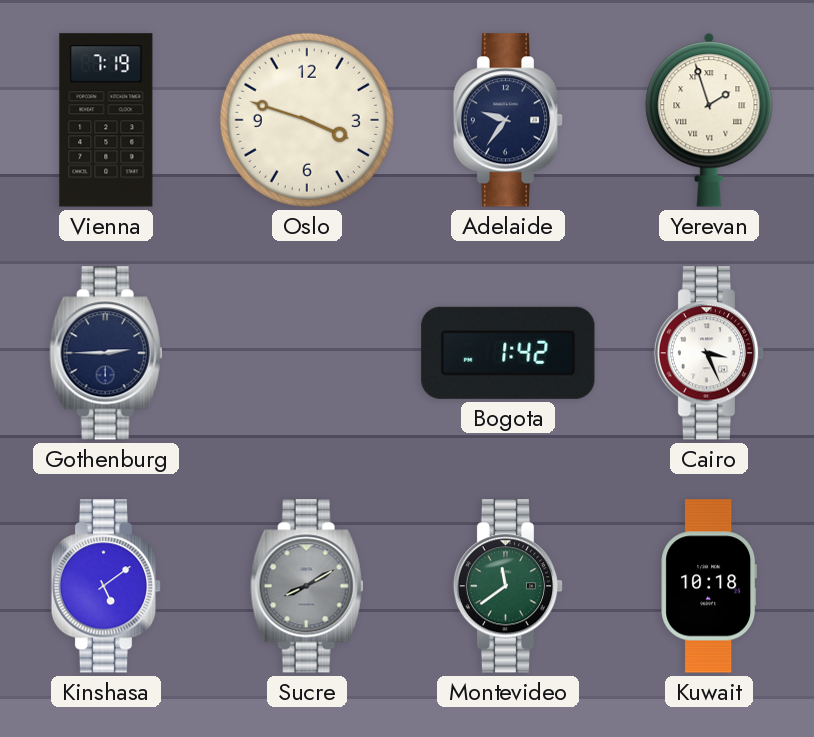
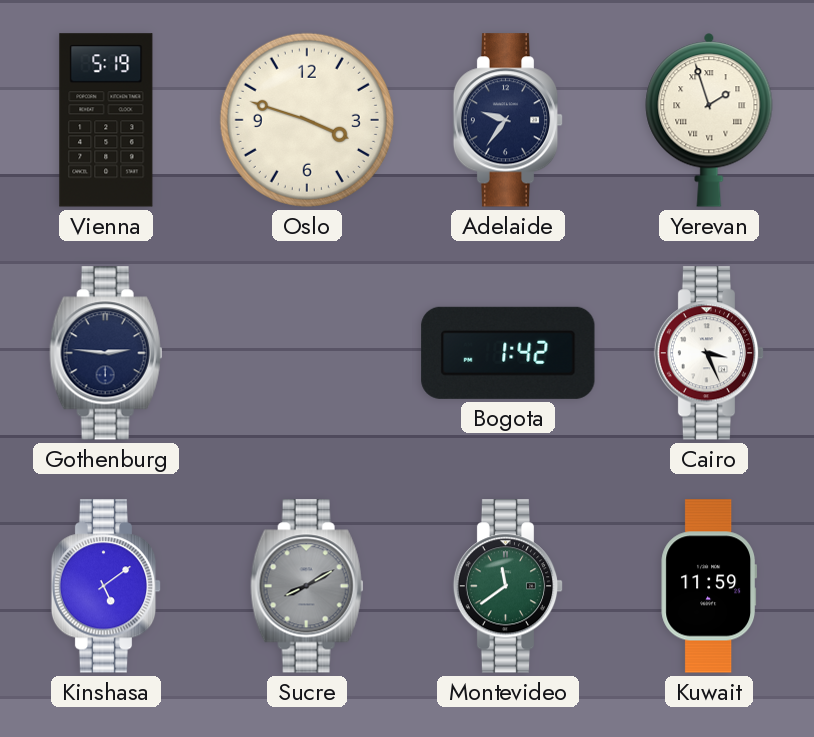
Vienna: 7:19 -> 5:19 (106, 120)
Gothenburg: 2:45 -> 2:46 (106, 353)
Kuwait: 10:18 -> 11:59 (709, 586)
